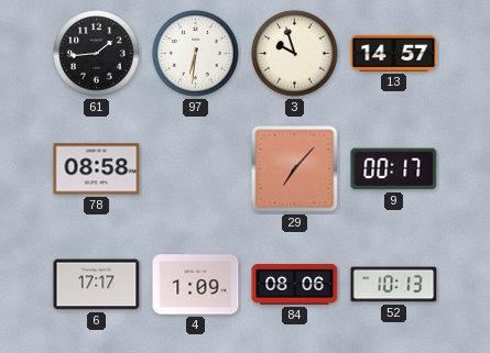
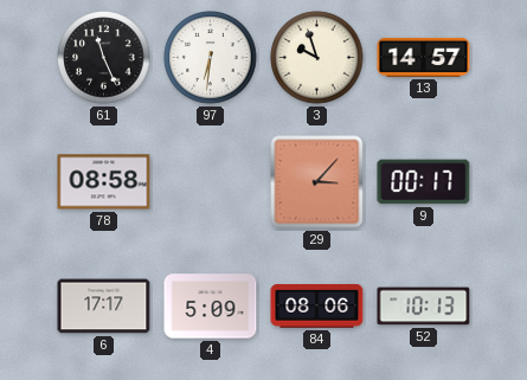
61: 1:44 -> 11:26 (104, 58)
29: 7:07 -> 3:07 (317, 182)
4: 1:09 -> 5:09 (211, 307)
